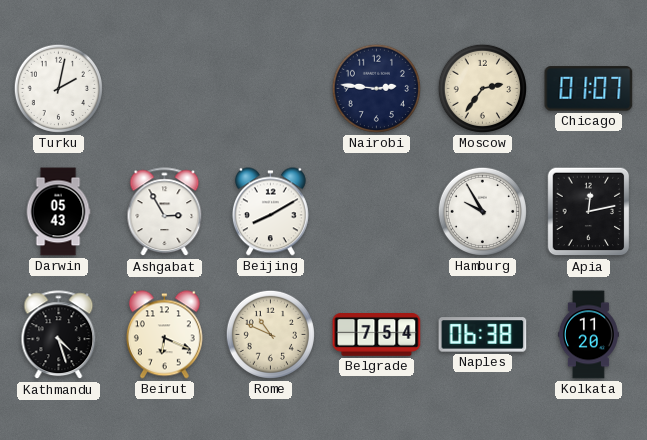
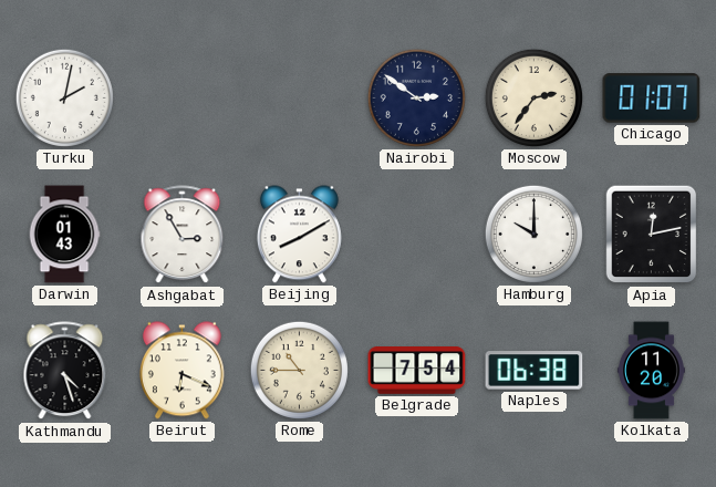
Nairobi: 2:46 -> 2:51 (416, 97)
Darwin: 05:43 -> 01:43 (64, 235)
Hamburg: 9:55 -> 10:00 (533, 234)
Rome: 10:49 -> 10:45 (299, 370)
